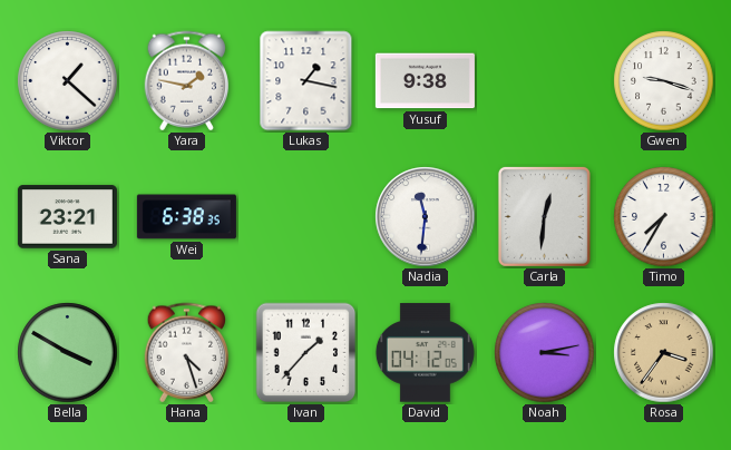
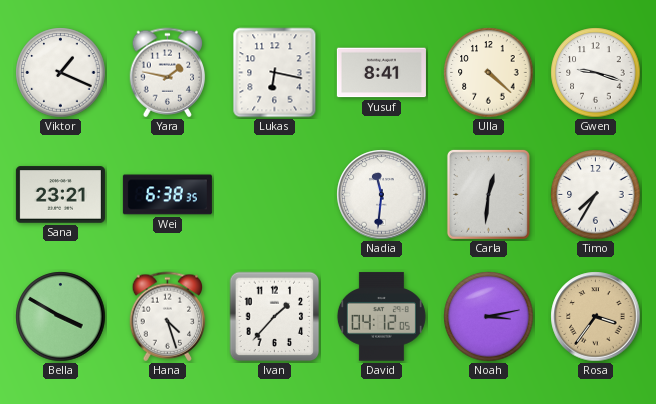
Viktor: 1:22 -> 1:19 (61, 73)
Lukas: 1:17 -> 6:17 (275, 73)
Yusuf: 9:38 -> 8:41 (381, 73)
Ulla: none -> 4:22 (489, 73)
